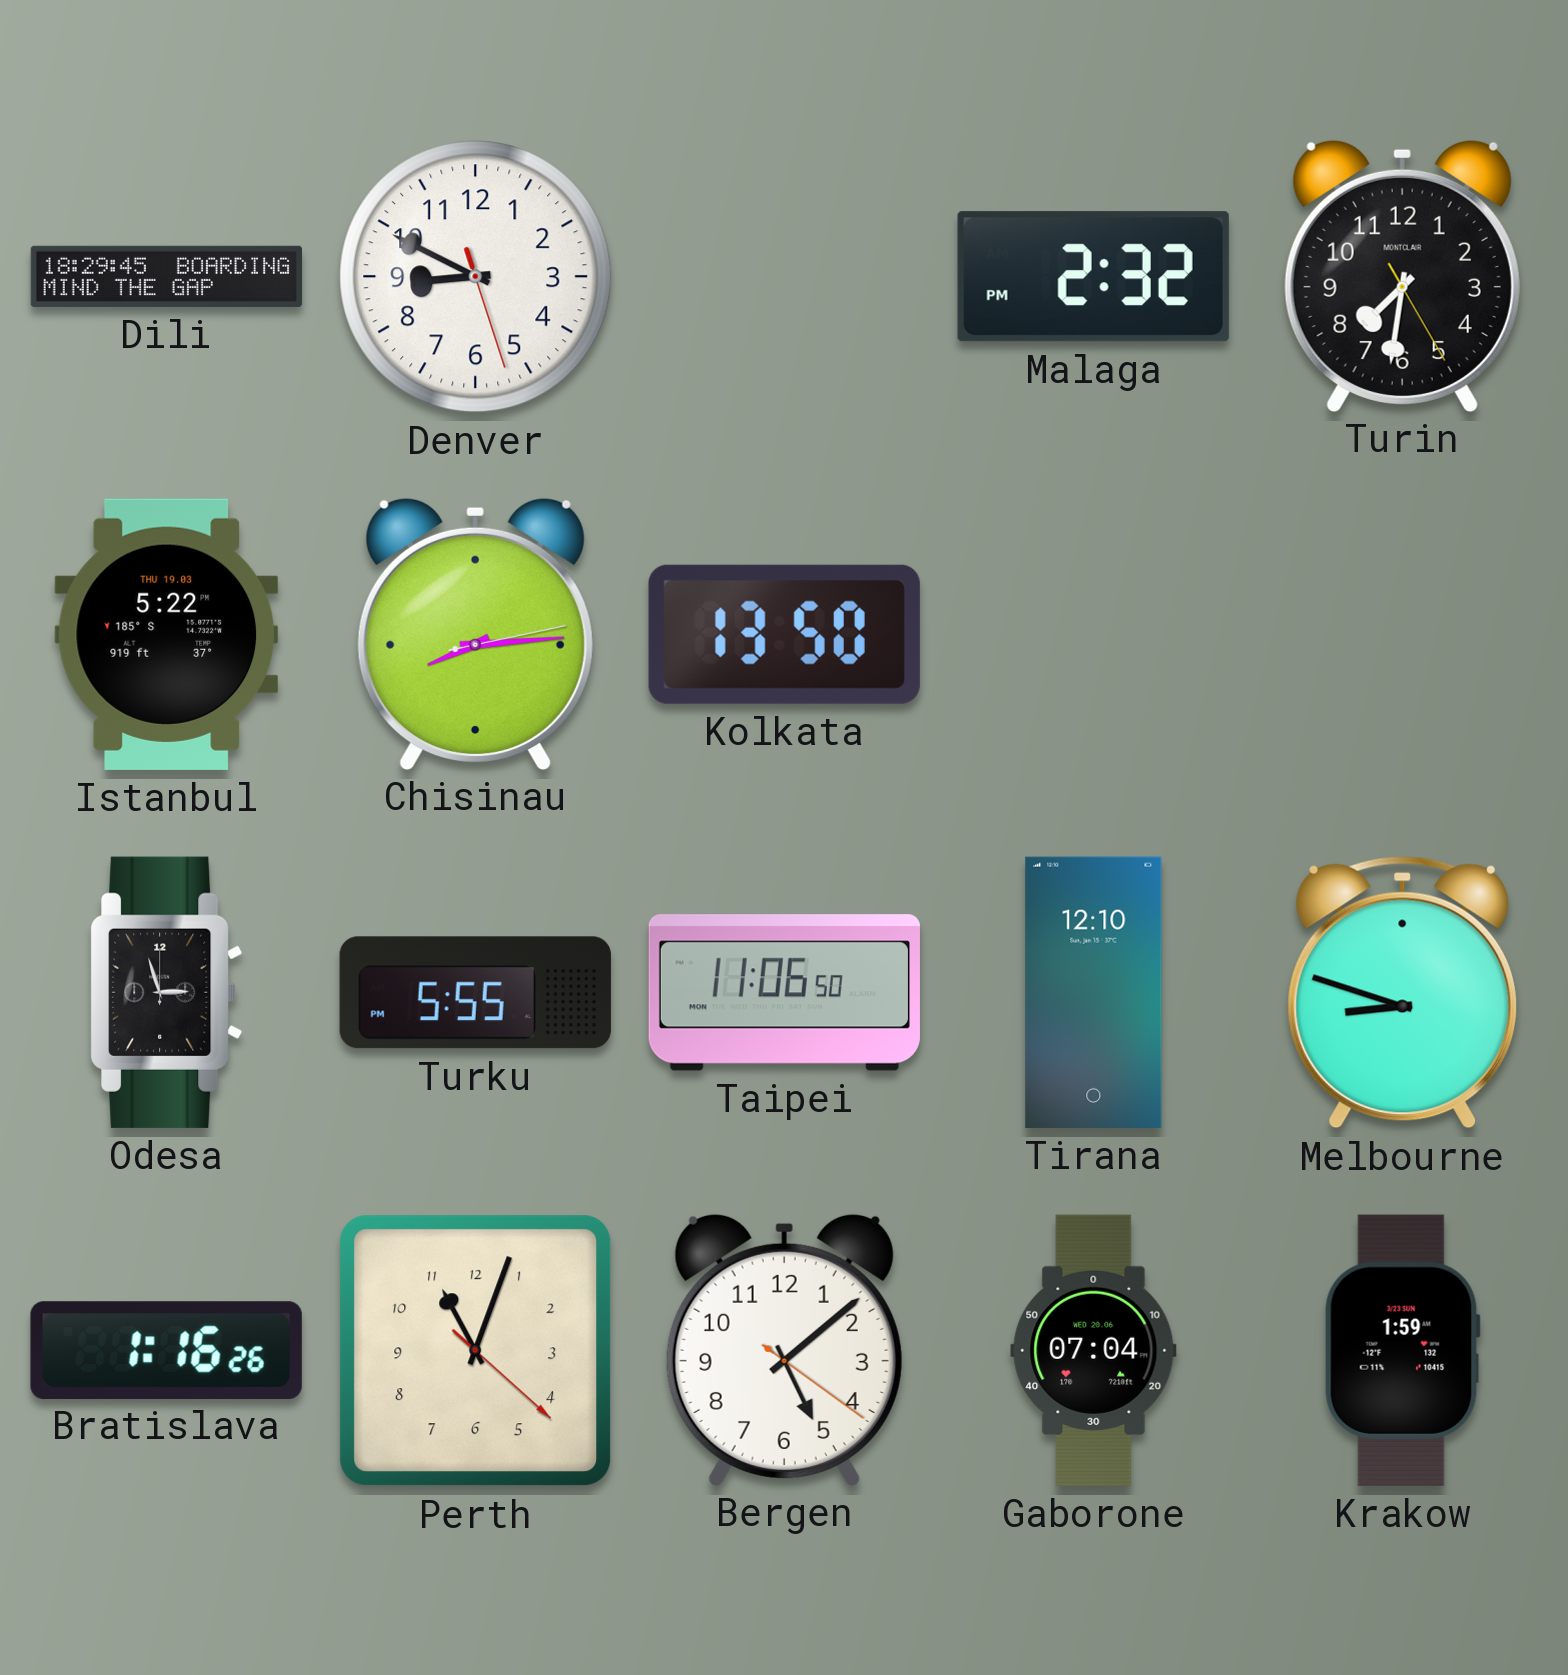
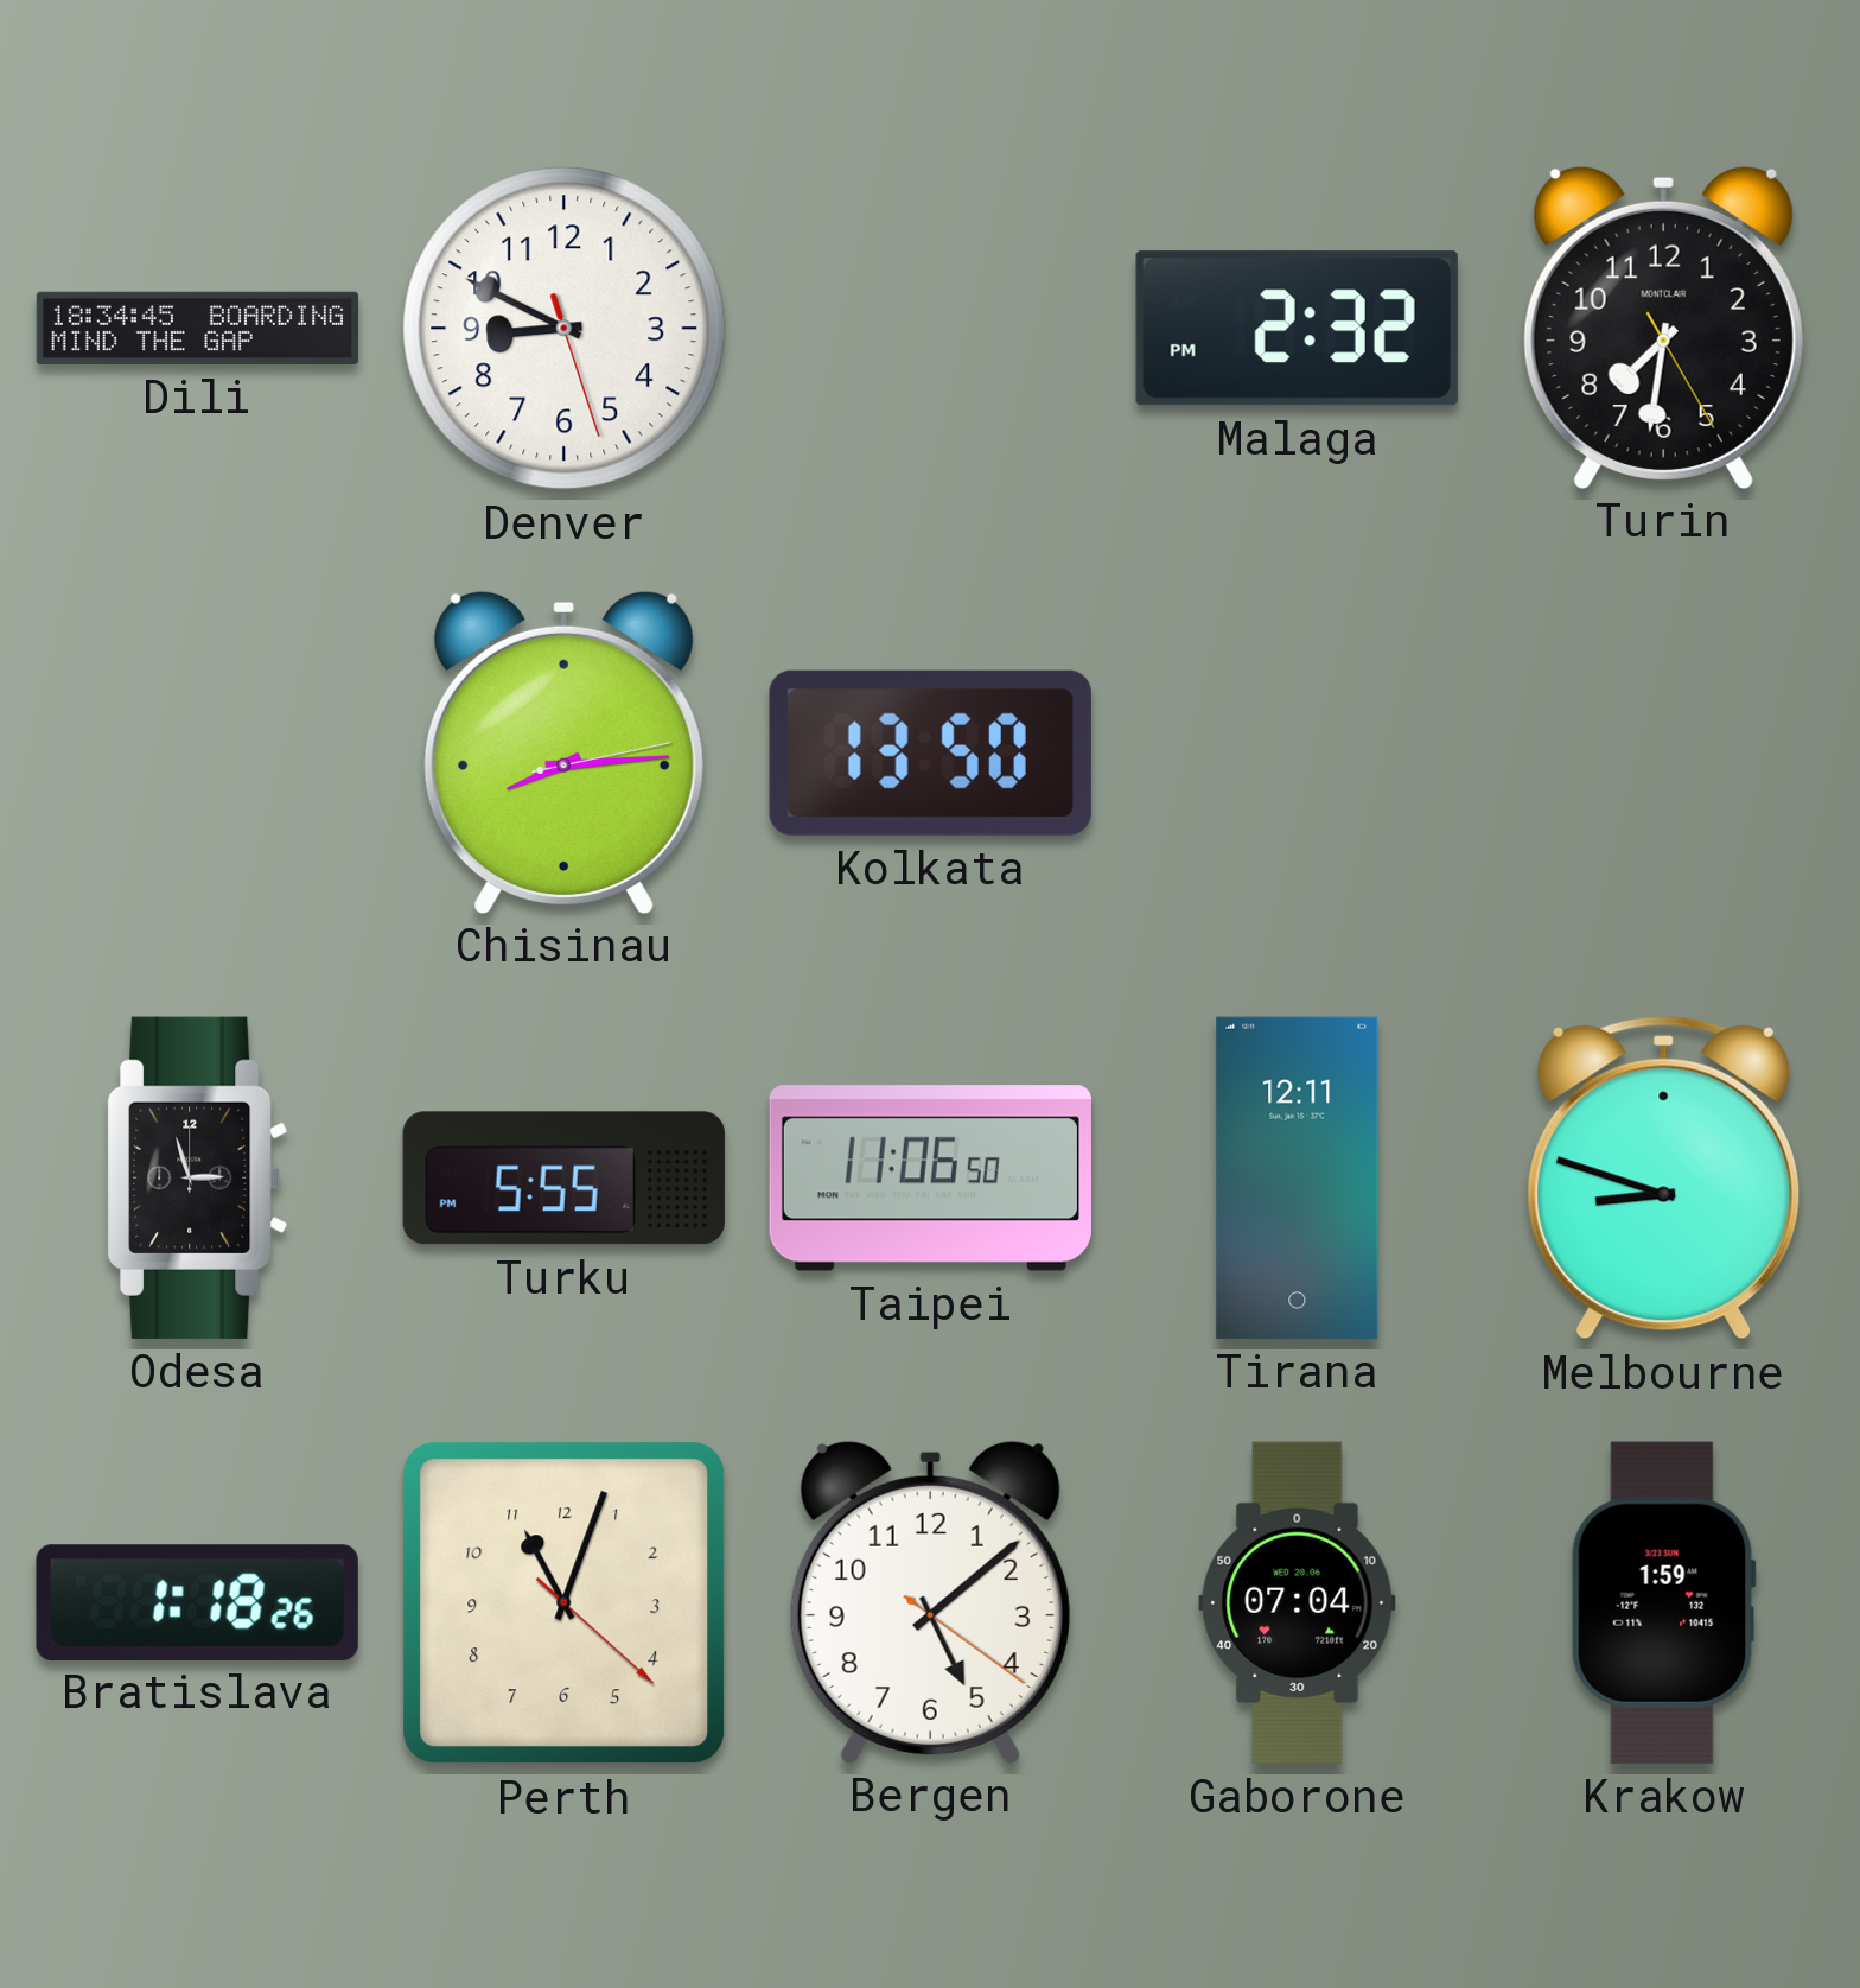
Dili: 18:29 -> 18:34 (198, 328)
Istanbul: 5:22 -> none (167, 634)
Tirana: 12:10 -> 12:11 (1298, 1177)
Bratislava: 1:16 -> 1:18 (197, 1602)
